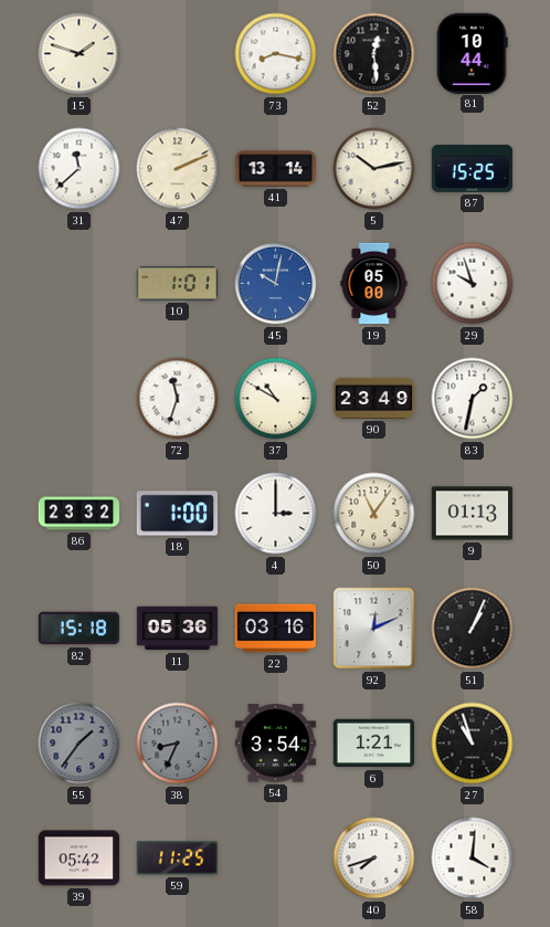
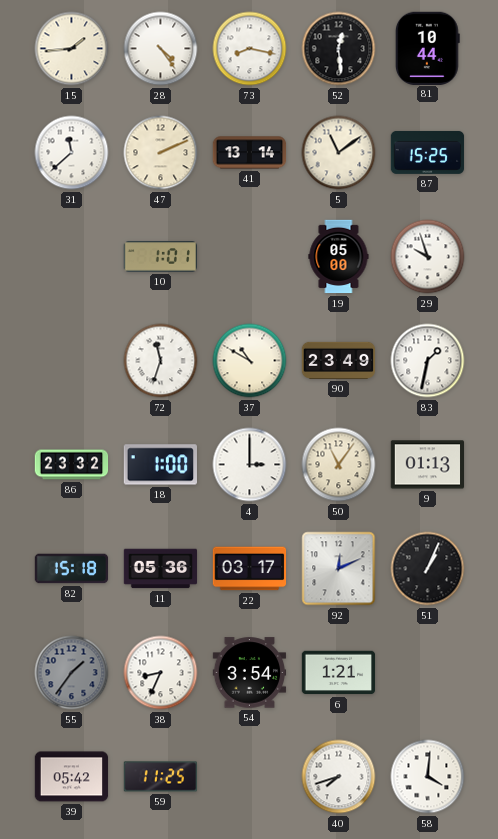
15: 1:48 -> 1:44 (72, 49)
28: none -> 4:24 (161, 49)
5: 10:13 -> 11:09 (339, 153)
45: 10:02 -> none (276, 284)
22: 03:16 -> 03:17 (250, 569)
38 dial: grey -> white (161, 673)
27: 10:57 -> none (473, 744)
